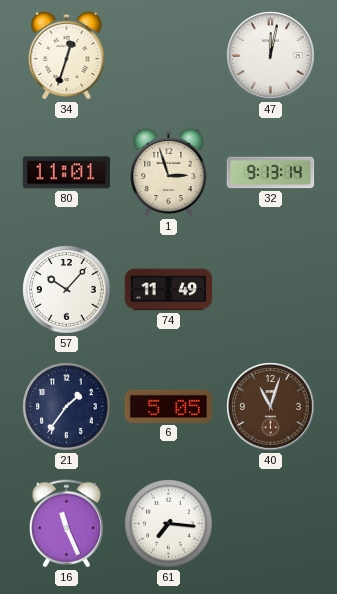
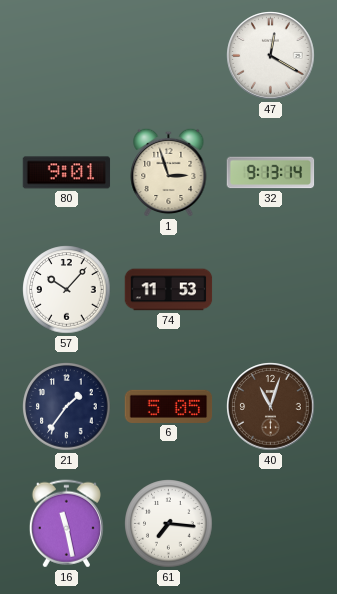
34: 12:33 -> none (67, 55)
47: 12:02 -> 12:20 (271, 56)
80: 11:01 -> 9:01 (67, 173)
74: 11:49 -> 11:53 (169, 290)
16: 11:26 -> 11:28 (66, 524)
